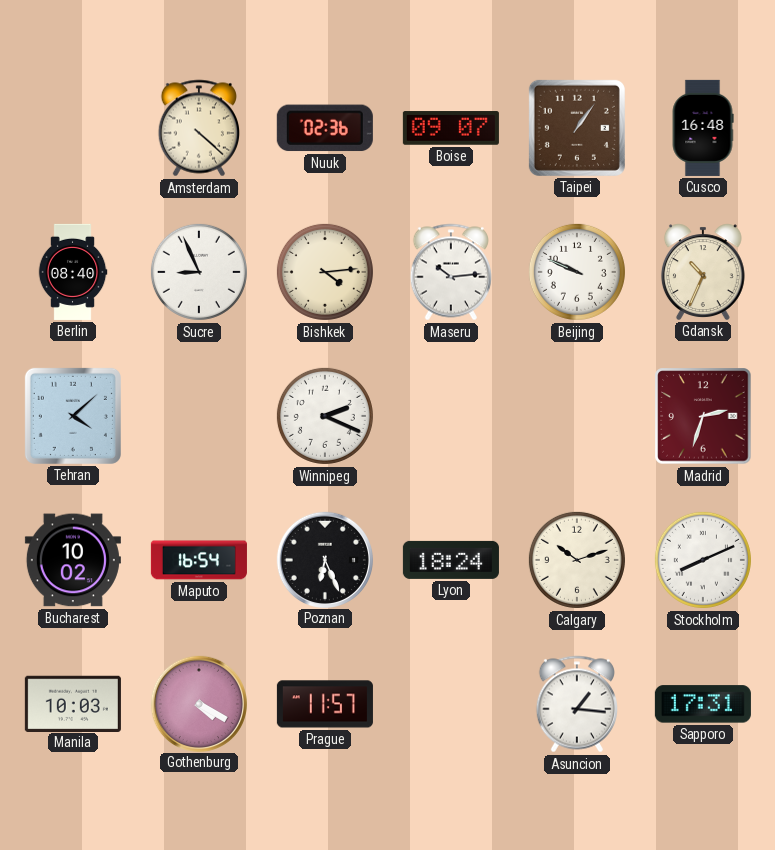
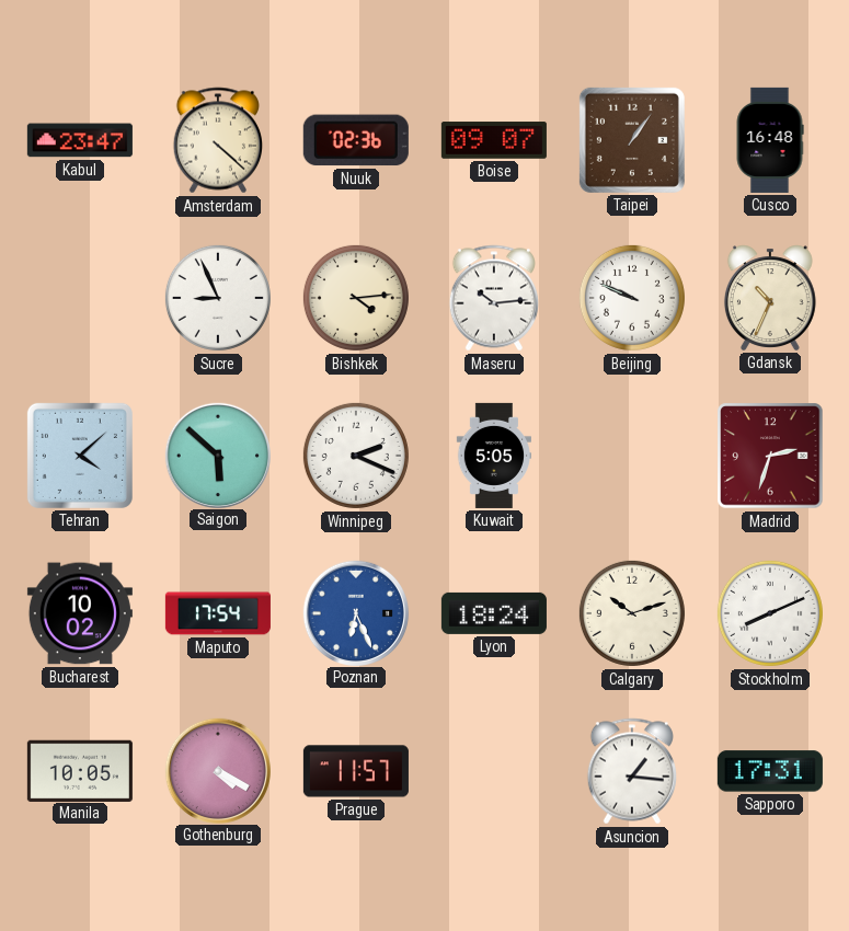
Kabul: none -> 23:47 (80, 140)
Berlin: 08:40 -> none (73, 272)
Saigon: none -> 5:52 (217, 455)
Kuwait: none -> 5:05 (493, 456)
Maputo: 16:54 -> 17:54 (218, 613)
Poznan dial: black -> blue (355, 612)
Manila: 10:03 -> 10:05 (80, 770)
